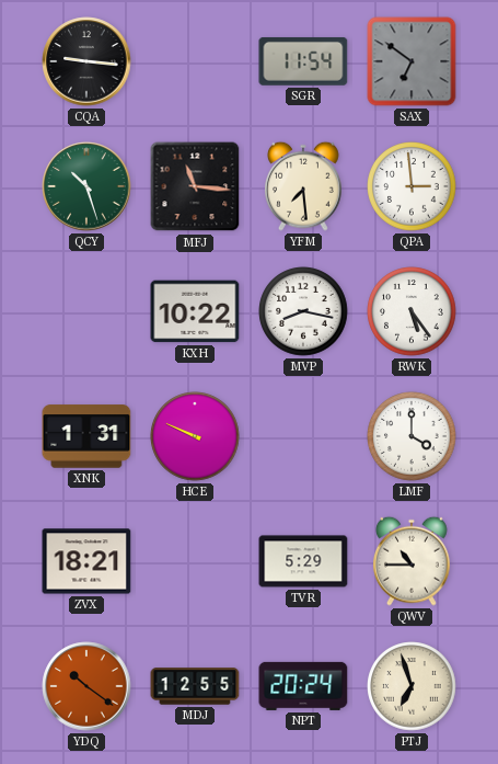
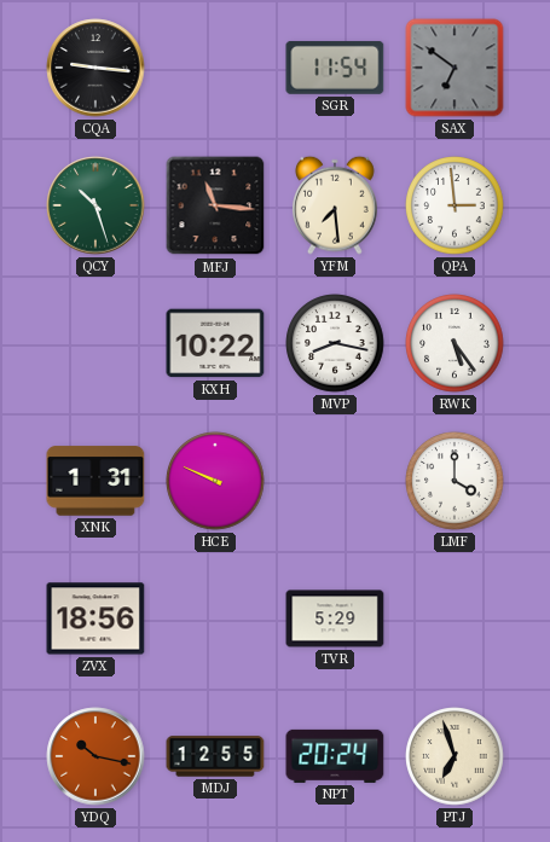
ZVX: 18:21 -> 18:56 (95, 619)
QWV: 10:45 -> none (413, 561)
YDQ: 10:21 -> 10:17 (95, 756)
